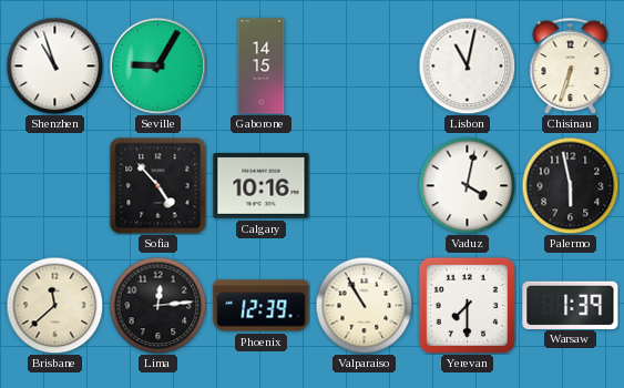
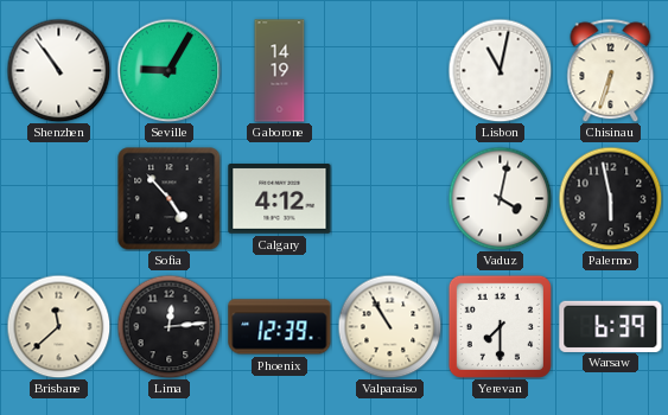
Shenzhen: 10:57 -> 10:54 (58, 70)
Gaborone: 14:15 -> 14:19 (280, 71)
Calgary: 10:16 -> 4:12 (280, 199)
Warsaw: 1:39 -> 6:39 (611, 326)
